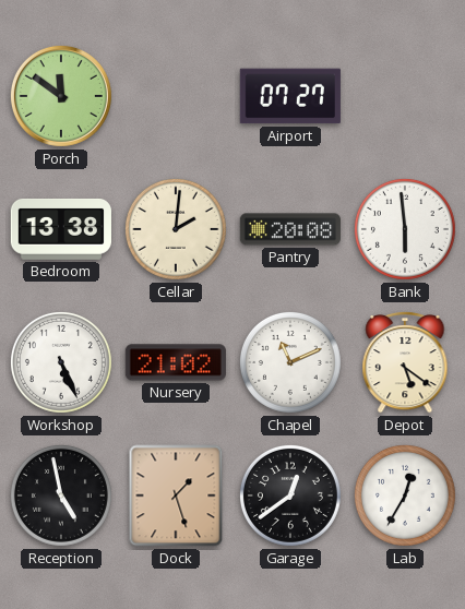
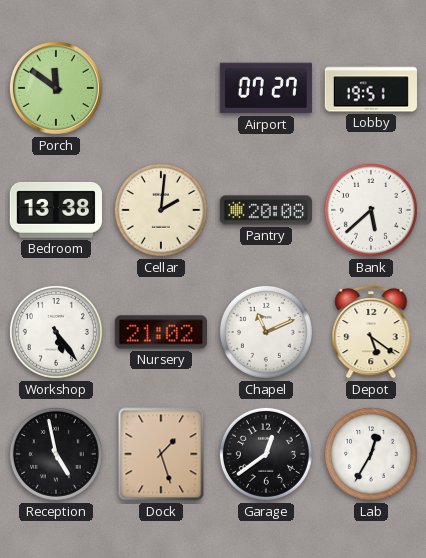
Lobby: none -> 19:51 (371, 88)
Bank: 5:59 -> 5:38 (371, 210)
Workshop: 5:26 -> 5:24 (56, 332)
